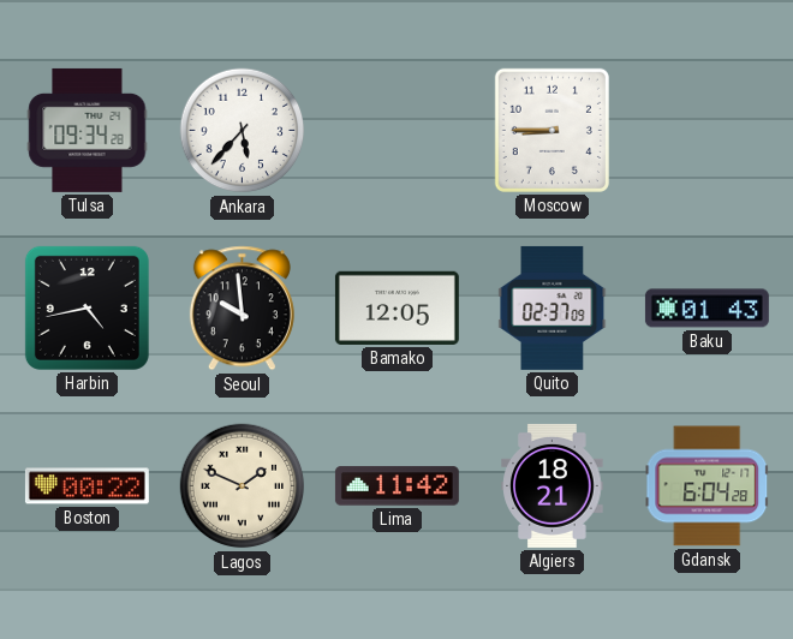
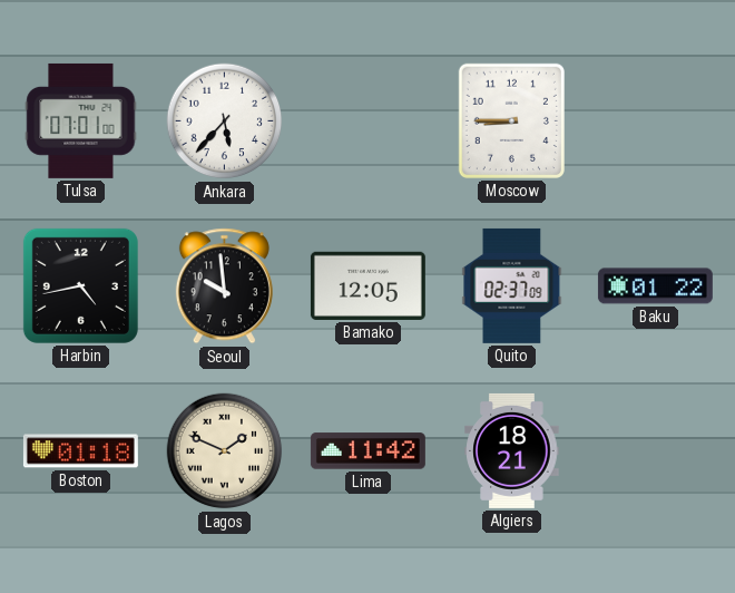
Tulsa: 09:34 -> 07:01 (81, 120)
Baku: 01:43 -> 01:22 (655, 286)
Boston: 00:22 -> 01:18 (80, 451)
Gdansk: 6:04 -> none (708, 486)
